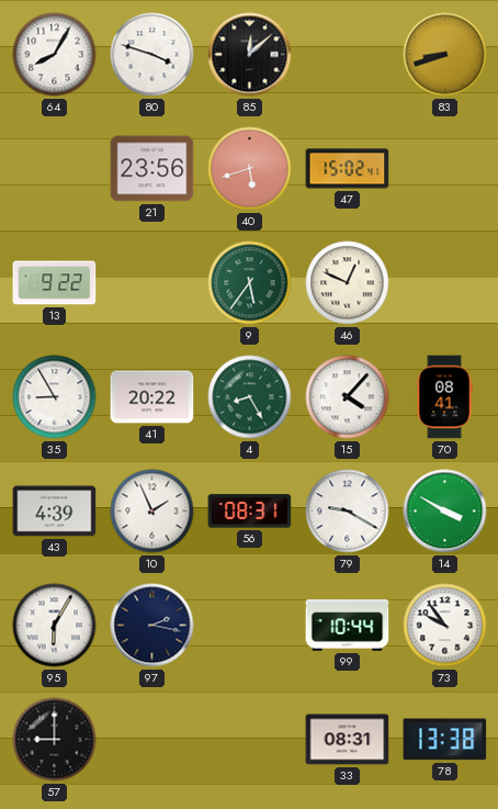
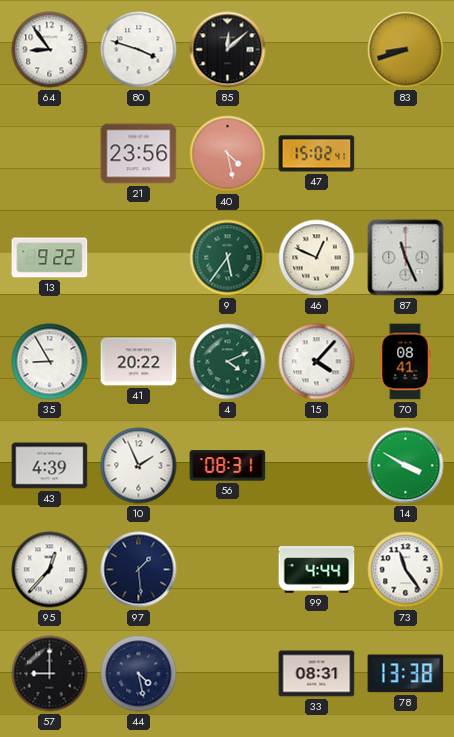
64: 8:05 -> 8:54 (50, 50)
40: 5:42 -> 4:28 (228, 154)
87: none -> 11:26 (406, 258)
4: 8:25 -> 4:11 (228, 362)
79: 9:20 -> none (348, 512)
95: 6:05 -> 12:37 (50, 570)
97: 2:17 -> 1:29 (139, 570)
99: 10:44 -> 4:44 (317, 570)
73: 9:54 -> 11:24 (406, 570)
44: none -> 4:28 (139, 674)
